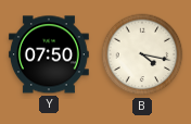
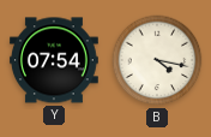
Y: 07:50 -> 07:54 (54, 60)
